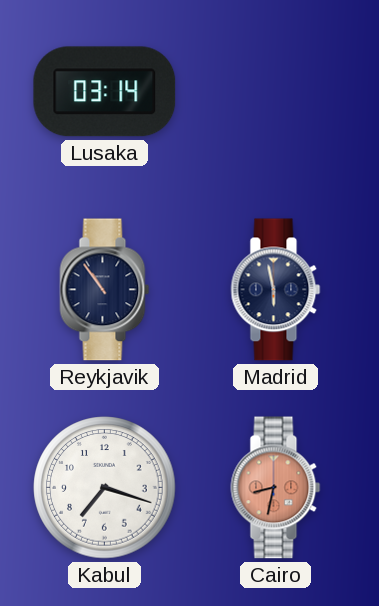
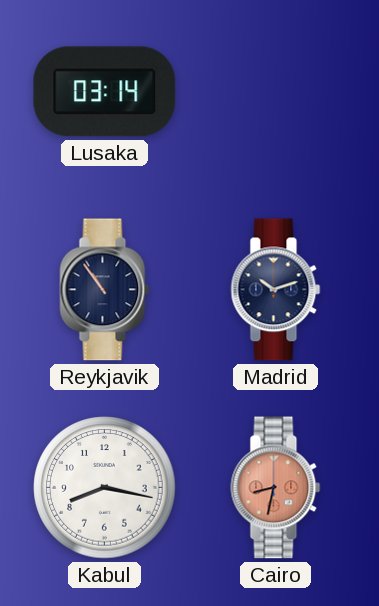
Madrid: 5:58 -> 10:12 (276, 290)
Kabul: 7:18 -> 8:17 (105, 488)
